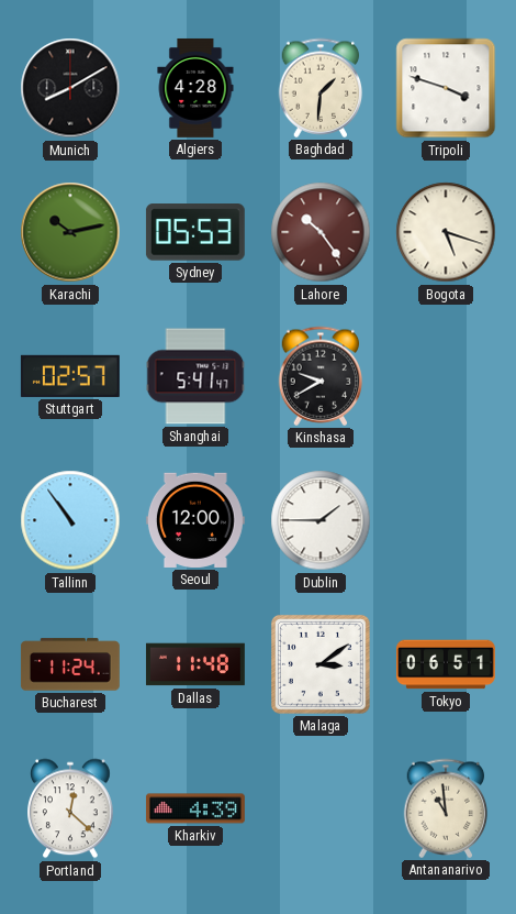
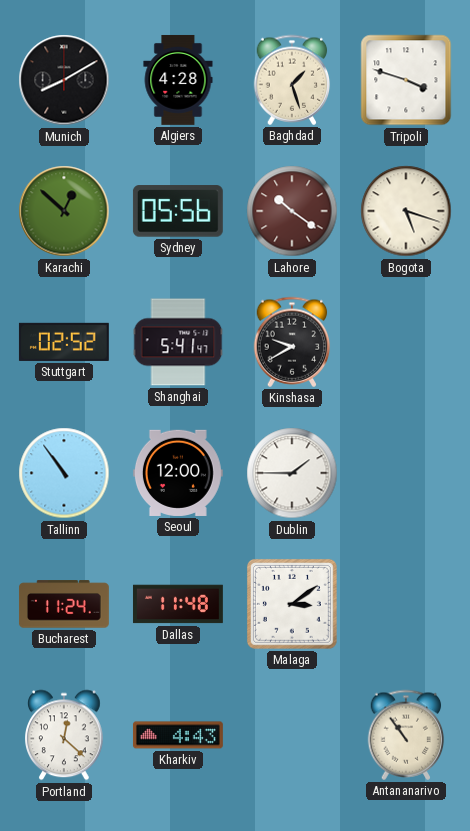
Baghdad: 1:31 -> 1:27 (292, 80)
Karachi: 10:13 -> 12:52 (64, 211)
Sydney: 05:53 -> 05:56 (178, 211)
Lahore: 10:24 -> 10:21 (292, 211)
Stuttgart: 02:57 -> 02:52 (64, 342)
Tokyo: 06:51 -> none (447, 664)
Kharkiv: 4:39 -> 4:43 (178, 735)
Antananarivo: 10:59 -> 10:54 (406, 735)
